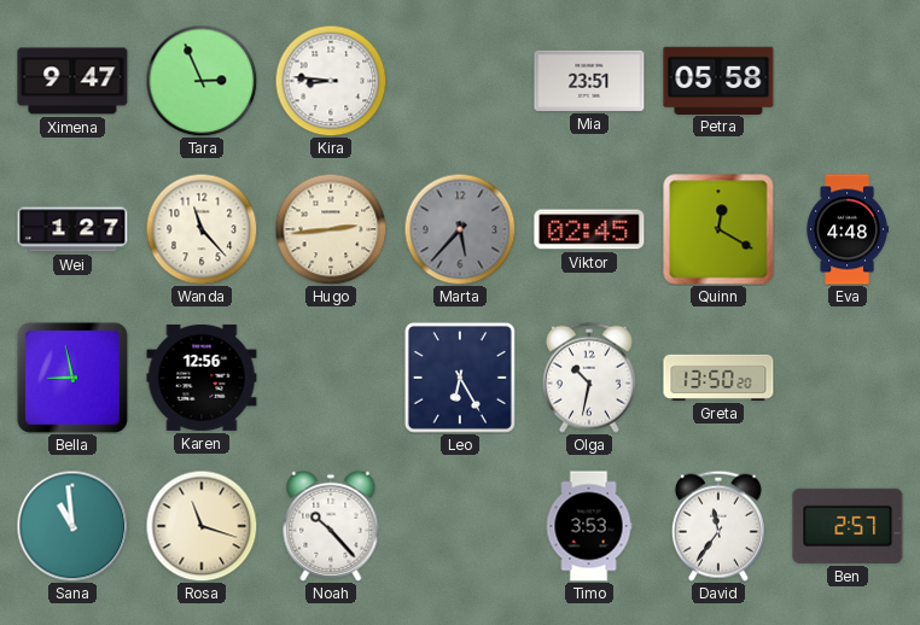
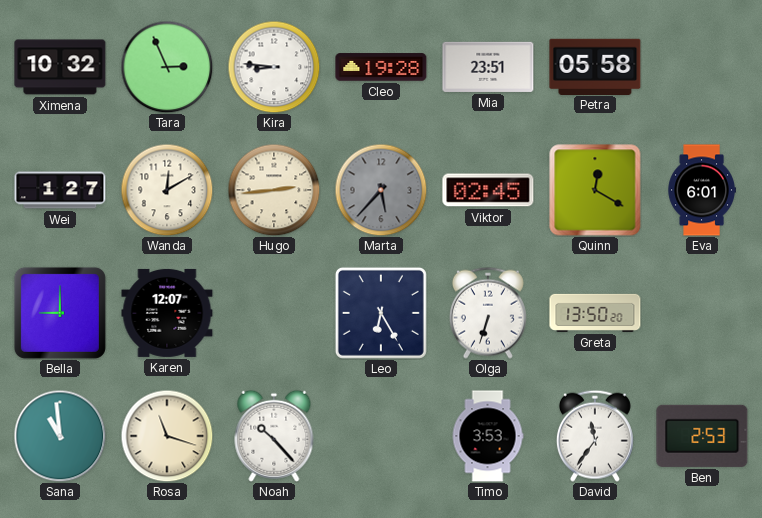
Ximena: 9:47 -> 10:32 (60, 67)
Cleo: none -> 19:28 (381, 67)
Wanda: 11:23 -> 12:10 (167, 190)
Eva: 4:48 -> 6:01 (702, 190)
Bella: 8:58 -> 9:00 (60, 313)
Karen: 12:56 -> 12:07 (167, 313)
Olga: 10:32 -> 6:33 (488, 313)
Ben: 2:57 -> 2:53 (702, 436)
